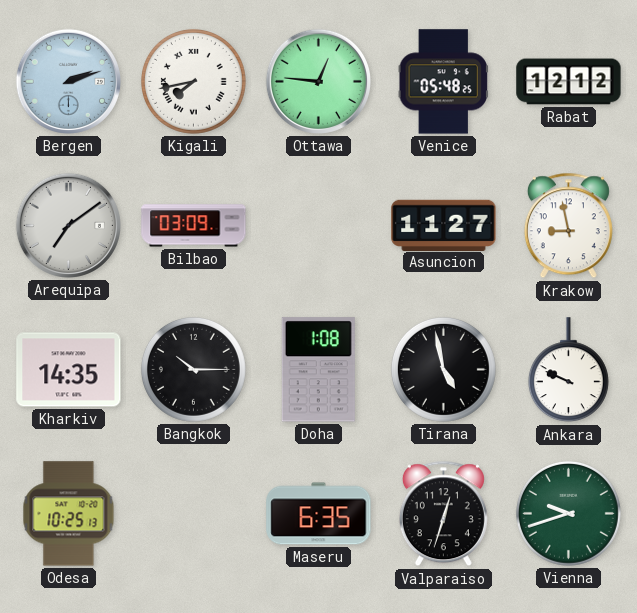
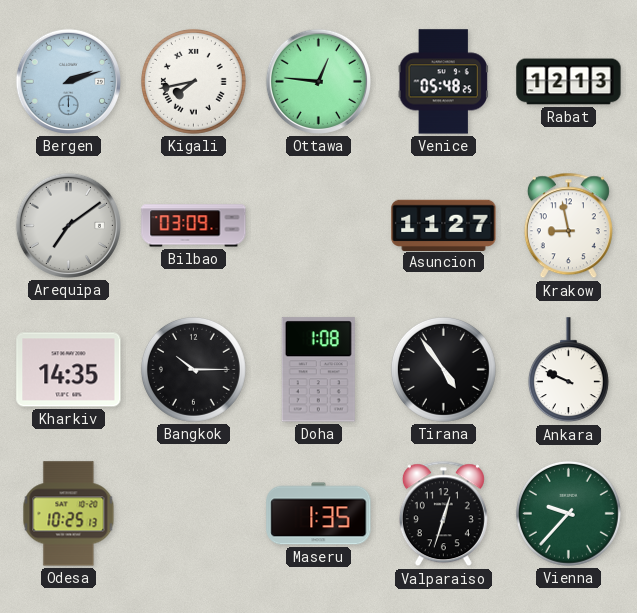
Rabat: 12:12 -> 12:13 (569, 82)
Tirana: 4:58 -> 4:54 (443, 369)
Maseru: 6:35 -> 1:35 (319, 514)
Vienna: 9:42 -> 9:37 (568, 513)
